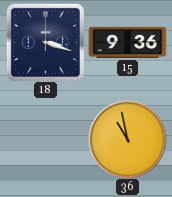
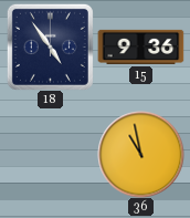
18: 3:18 -> 4:54 (50, 46)
